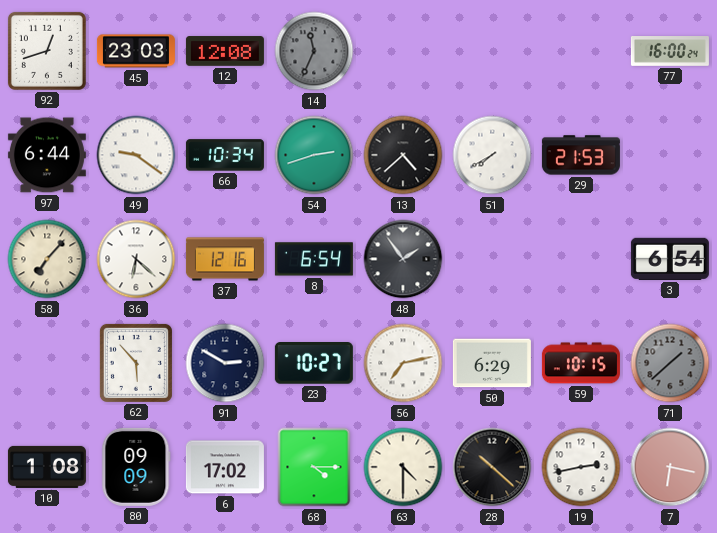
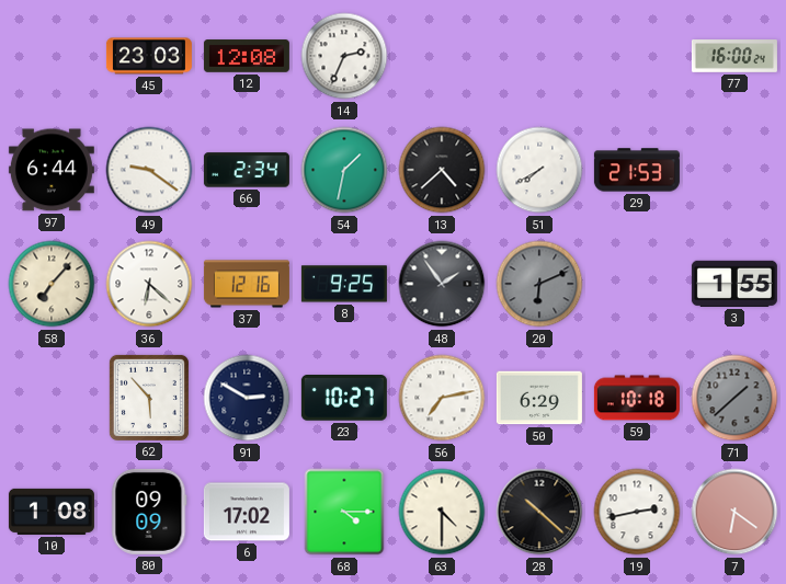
92: 12:42 -> none (47, 51)
14: 11:34 -> 2:34 (344, 56)
14 dial: grey -> white (344, 56)
66: 10:34 -> 2:34 (247, 170)
54: 2:42 -> 1:32 (344, 170)
8: 6:54 -> 9:25 (344, 284)
20: none -> 6:11 (539, 284)
3: 6:54 -> 1:55 (734, 284)
59: 10:15 -> 10:18 (637, 398)
7: 6:17 -> 6:21 (734, 512)
